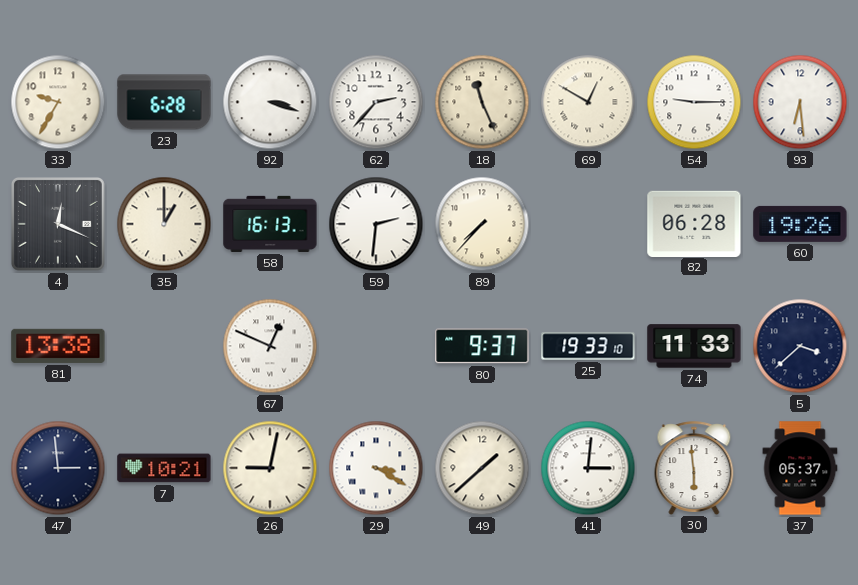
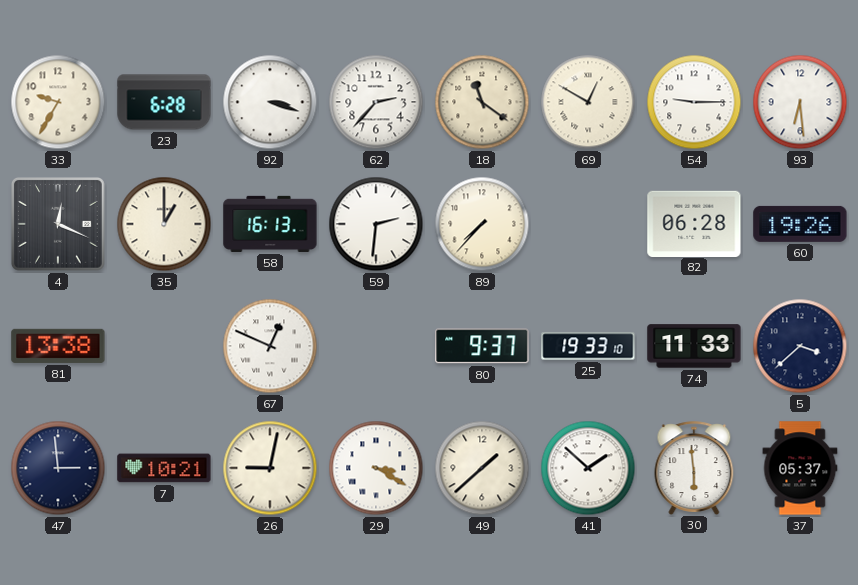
18: 11:26 -> 11:21 (482, 102)
41: 3:01 -> 1:52 (588, 468)
